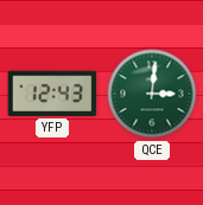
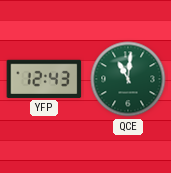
QCE: 3:01 -> 11:01 (128, 79)
